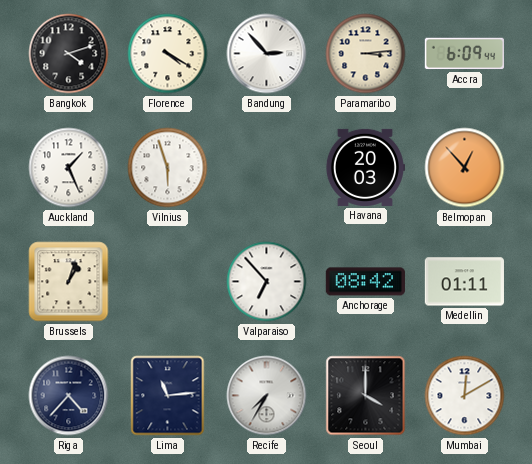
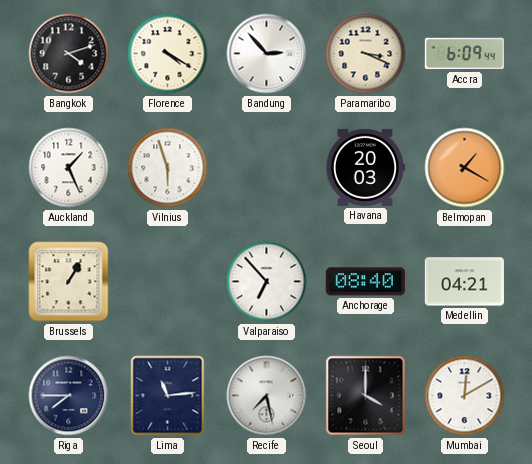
Paramaribo: 3:14 -> 3:19 (366, 54)
Belmopan: 12:53 -> 1:20 (465, 168)
Brussels: 1:03 -> 1:05 (69, 282)
Anchorage: 08:42 -> 08:40 (365, 282)
Medellin: 01:11 -> 04:21 (464, 282)
Riga: 4:37 -> 7:45 (69, 396)
Recife: 7:35 -> 7:28 (267, 396)
